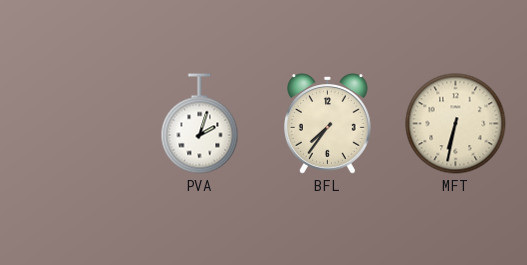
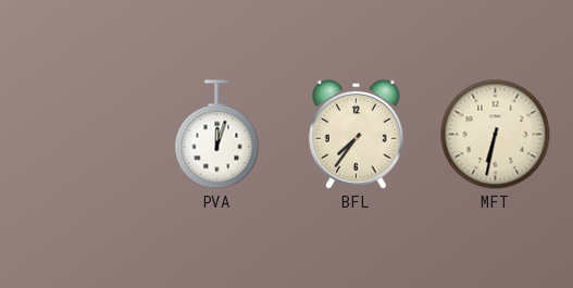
PVA: 2:03 -> 12:03 (217, 135)
